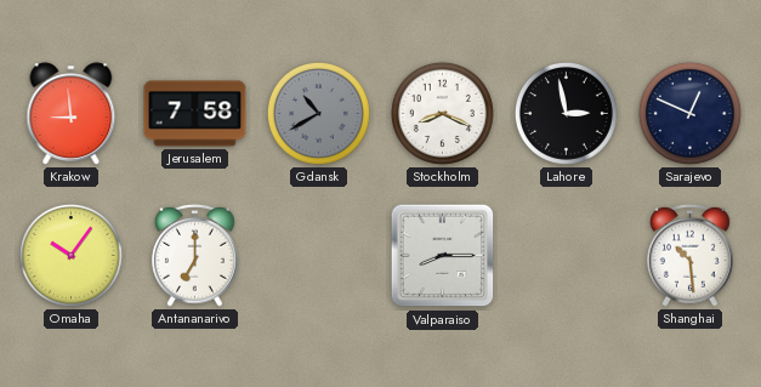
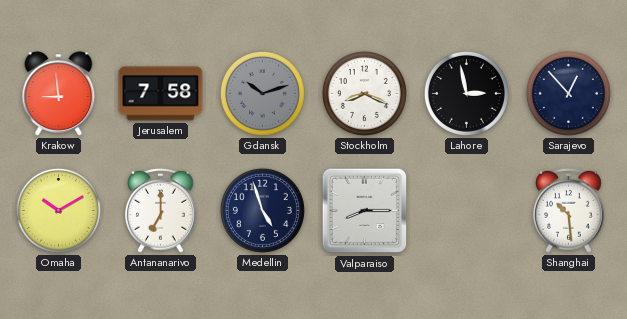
Gdansk: 10:40 -> 10:12 (262, 93)
Sarajevo: 12:49 -> 12:53 (568, 93)
Omaha: 10:06 -> 10:10 (58, 210)
Medellin: none -> 4:57 (262, 210)
